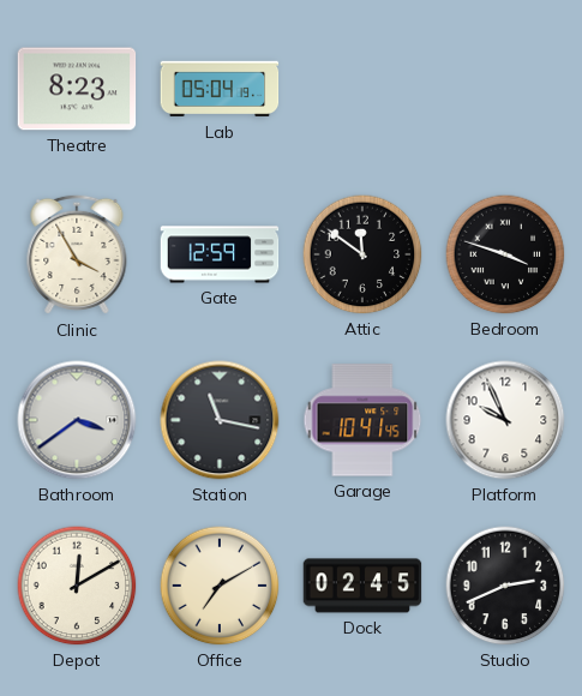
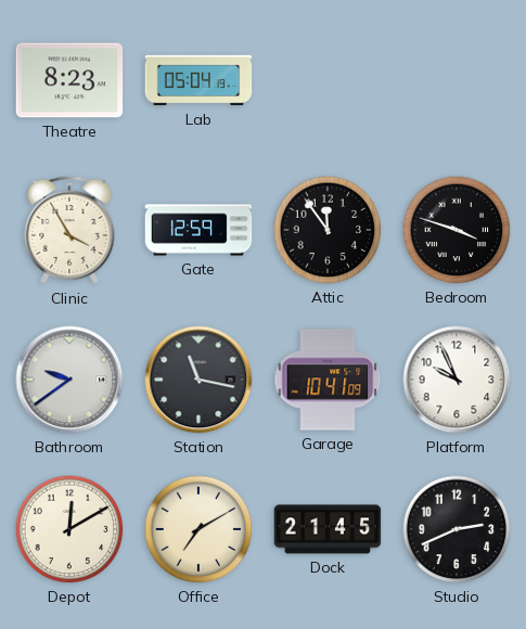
Attic: 11:51 -> 11:54 (328, 230)
Bathroom: 3:39 -> 9:39 (69, 380)
Garage: 10:41:45 -> 10:41:09 (328, 380)
Dock: 02:45 -> 21:45 (328, 529)
